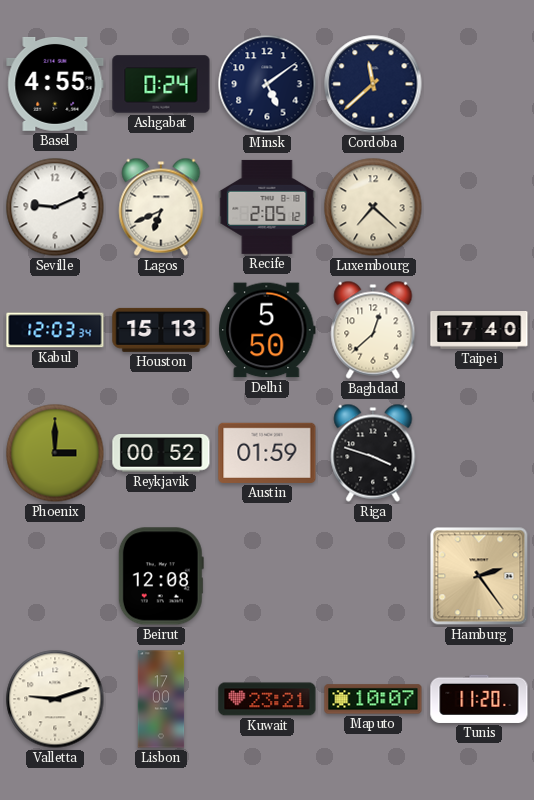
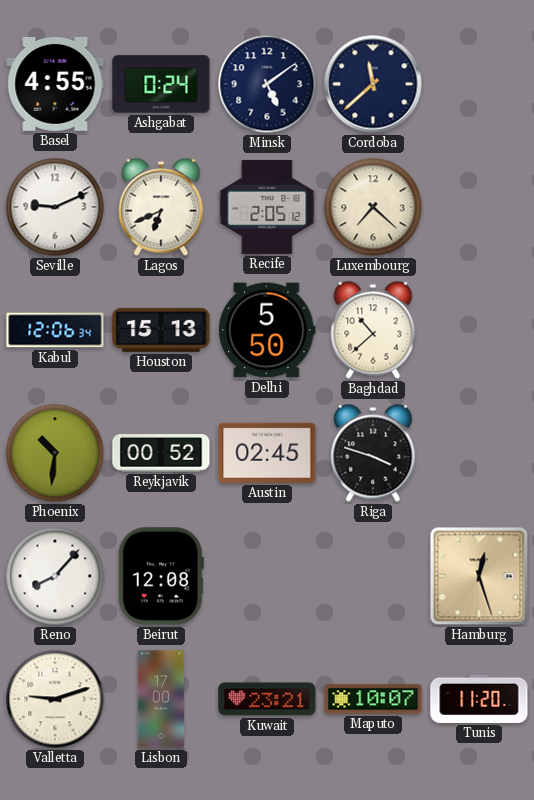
Kabul: 12:03 -> 12:06 (55, 330)
Baghdad: 12:38 -> 10:38 (373, 330)
Taipei: 17:40 -> none (479, 331)
Phoenix: 3:00 -> 10:31 (55, 453)
Austin: 01:59 -> 02:45 (267, 453)
Reno: none -> 8:07 (55, 576)
Hamburg: 2:24 -> 12:27 (479, 576)
